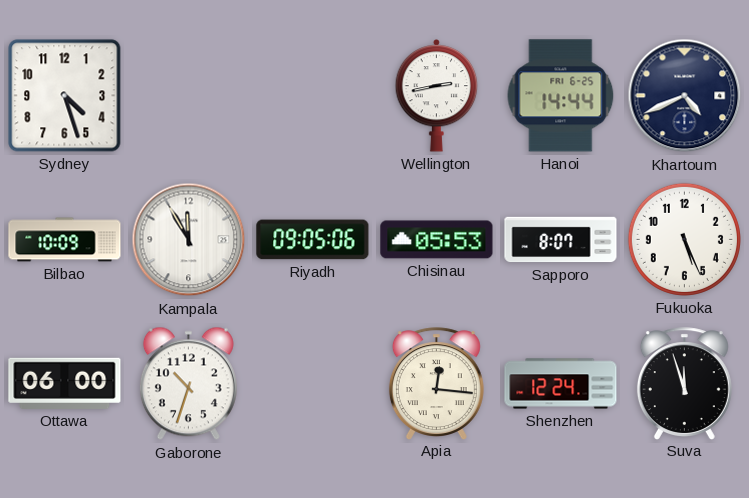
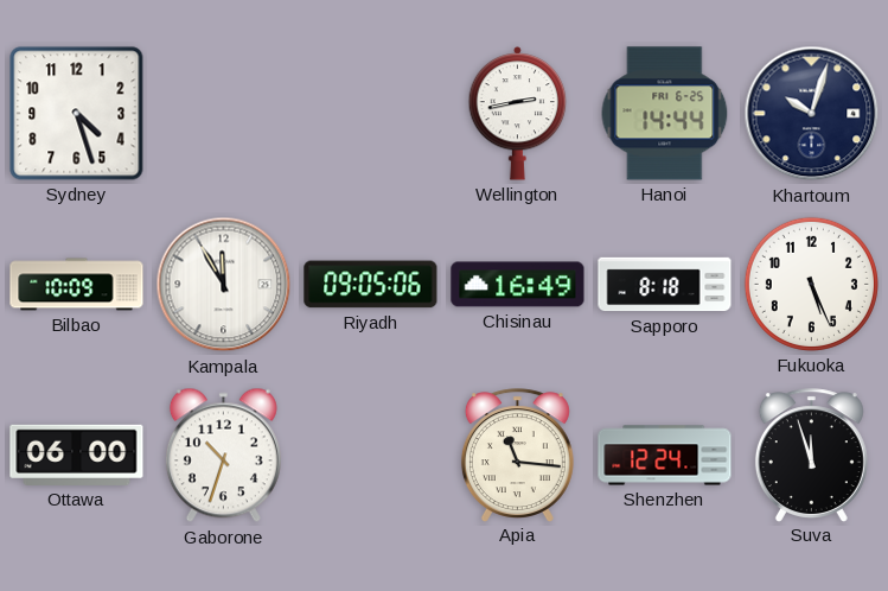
Khartoum: 4:41 -> 10:03 (812, 114)
Chisinau: 05:53 -> 16:49 (518, 285)
Sapporo: 8:07 -> 8:18 (665, 285)
Apia: 12:16 -> 11:16 (517, 455)
